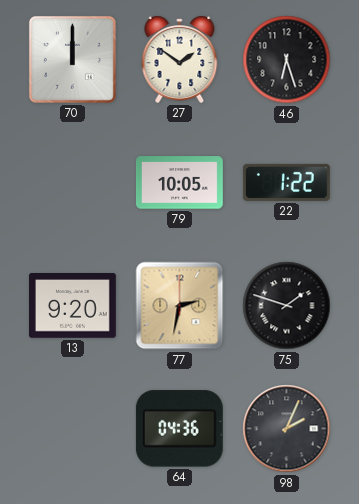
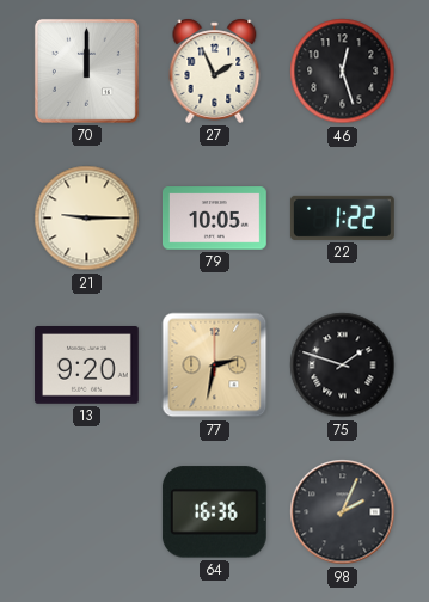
27: 1:51 -> 1:56 (215, 70)
46: 6:27 -> 12:27 (343, 72)
21: none -> 9:15 (87, 219)
64: 04:36 -> 16:36 (214, 512)
